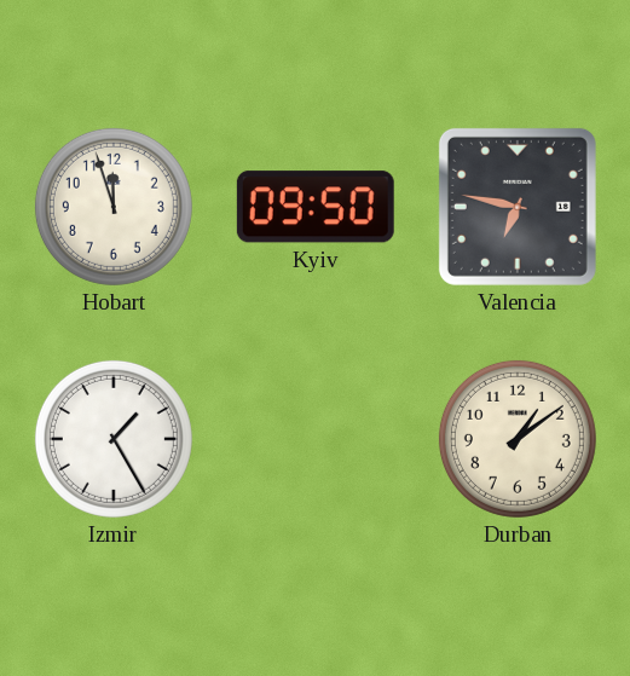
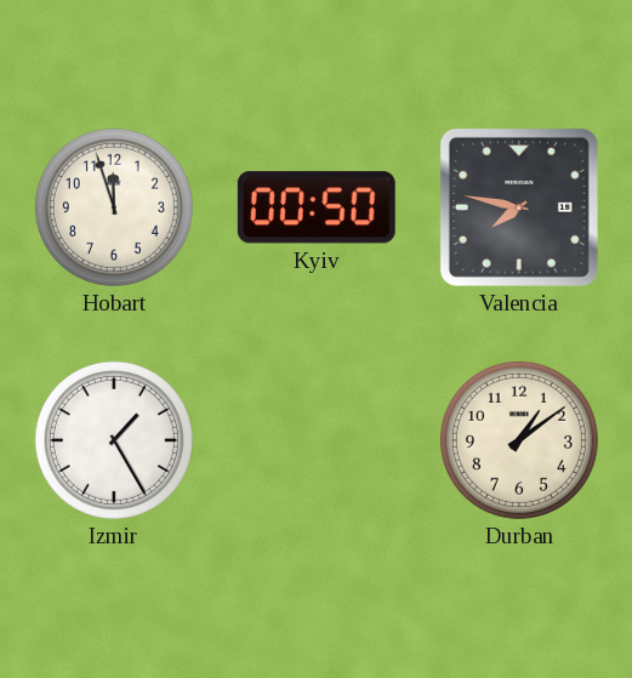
Kyiv: 09:50 -> 00:50 (317, 207)
Valencia: 6:47 -> 7:47 (519, 207)
